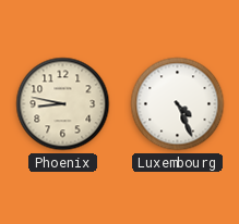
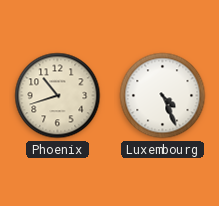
Phoenix: 8:47 -> 10:42 (58, 96)
